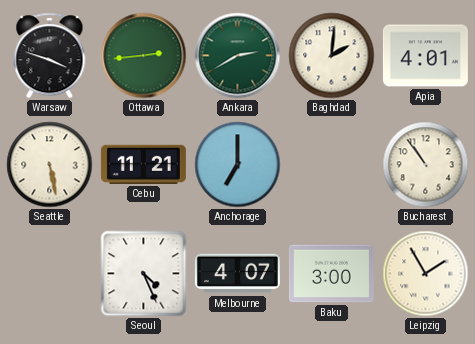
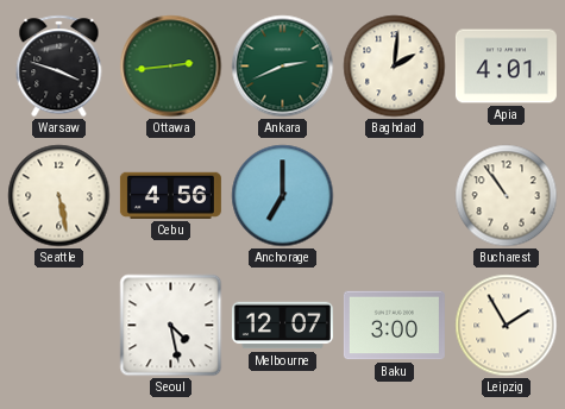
Ankara: 2:40 -> 2:41 (283, 67)
Cebu: 11:21 -> 4:56 (170, 195)
Seoul: 4:26 -> 4:28 (171, 326)
Melbourne: 4:07 -> 12:07 (282, 326)
